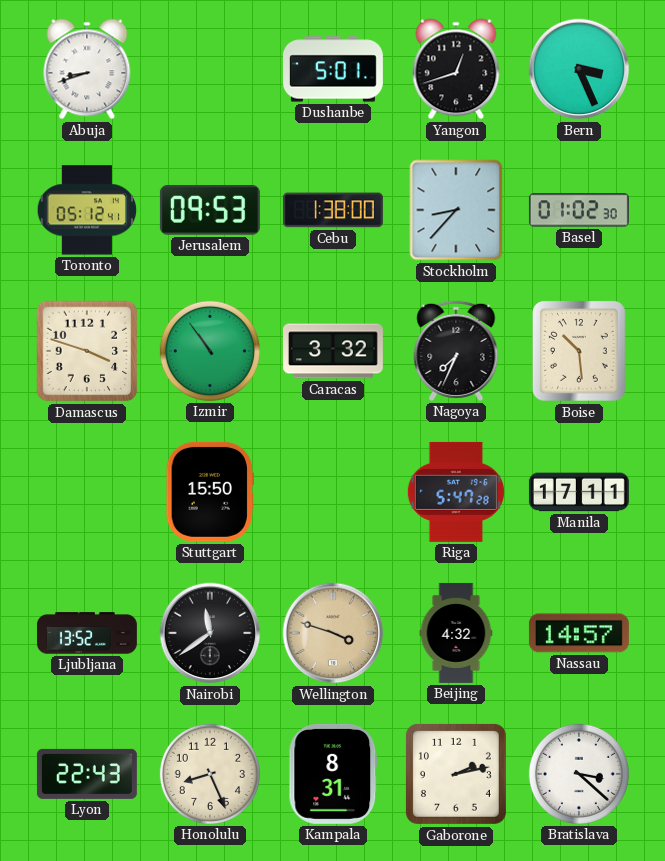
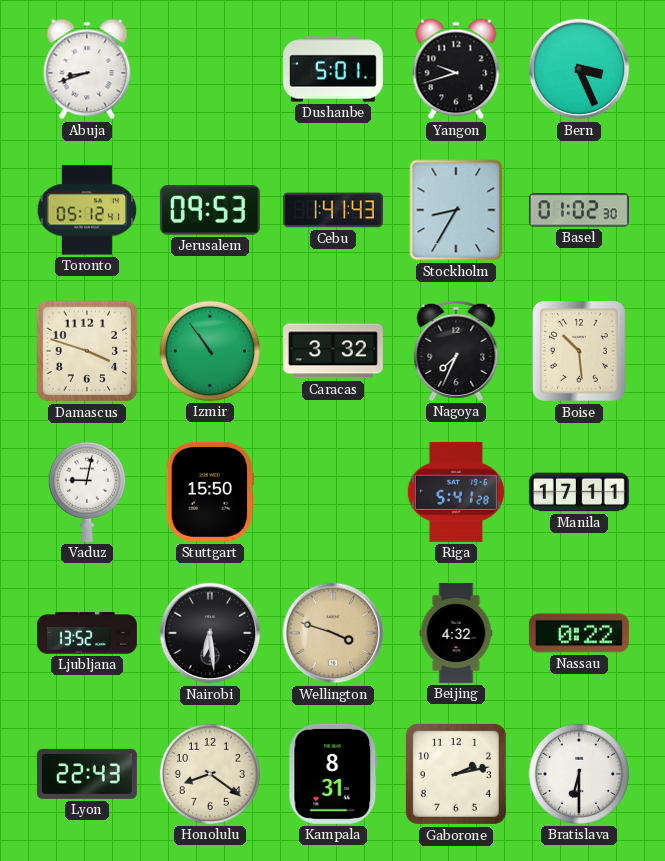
Yangon: 12:42 -> 9:42 (456, 69)
Cebu: 1:38 -> 1:41 (333, 210)
Stockholm: 8:37 -> 8:35 (456, 210)
Vaduz: none -> 9:02 (87, 492)
Riga: 5:47 -> 5:41 (456, 492)
Nairobi: 11:39 -> 6:29 (210, 633)
Nassau: 14:57 -> 0:22 (579, 633)
Honolulu: 8:26 -> 8:21 (210, 774)
Bratislava: 3:22 -> 6:30 (579, 774)
